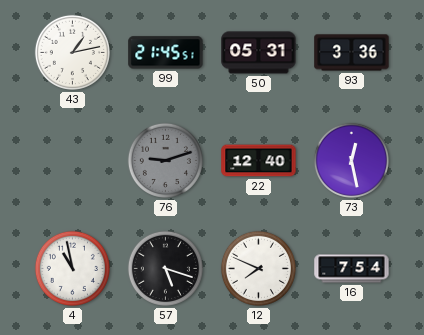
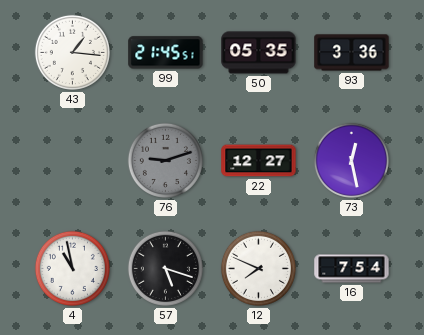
43: 1:13 -> 1:16 (72, 52)
50: 05:31 -> 05:35 (259, 53)
22: 12:40 -> 12:27 (259, 161)
